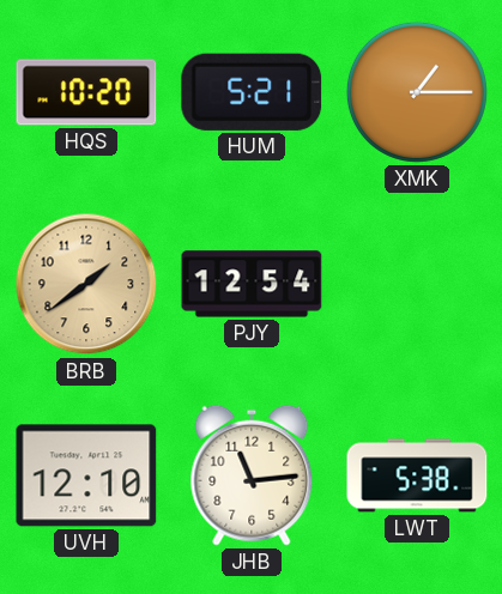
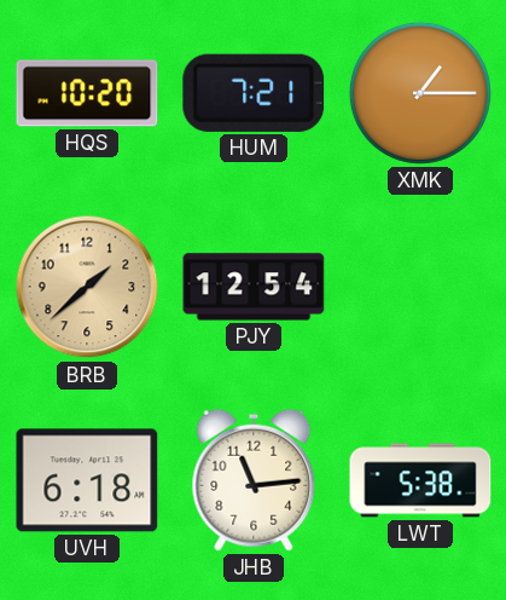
HUM: 5:21 -> 7:21 (254, 93)
BRB: 1:39 -> 1:38 (87, 287)
UVH: 12:10 -> 6:18 (87, 480)
